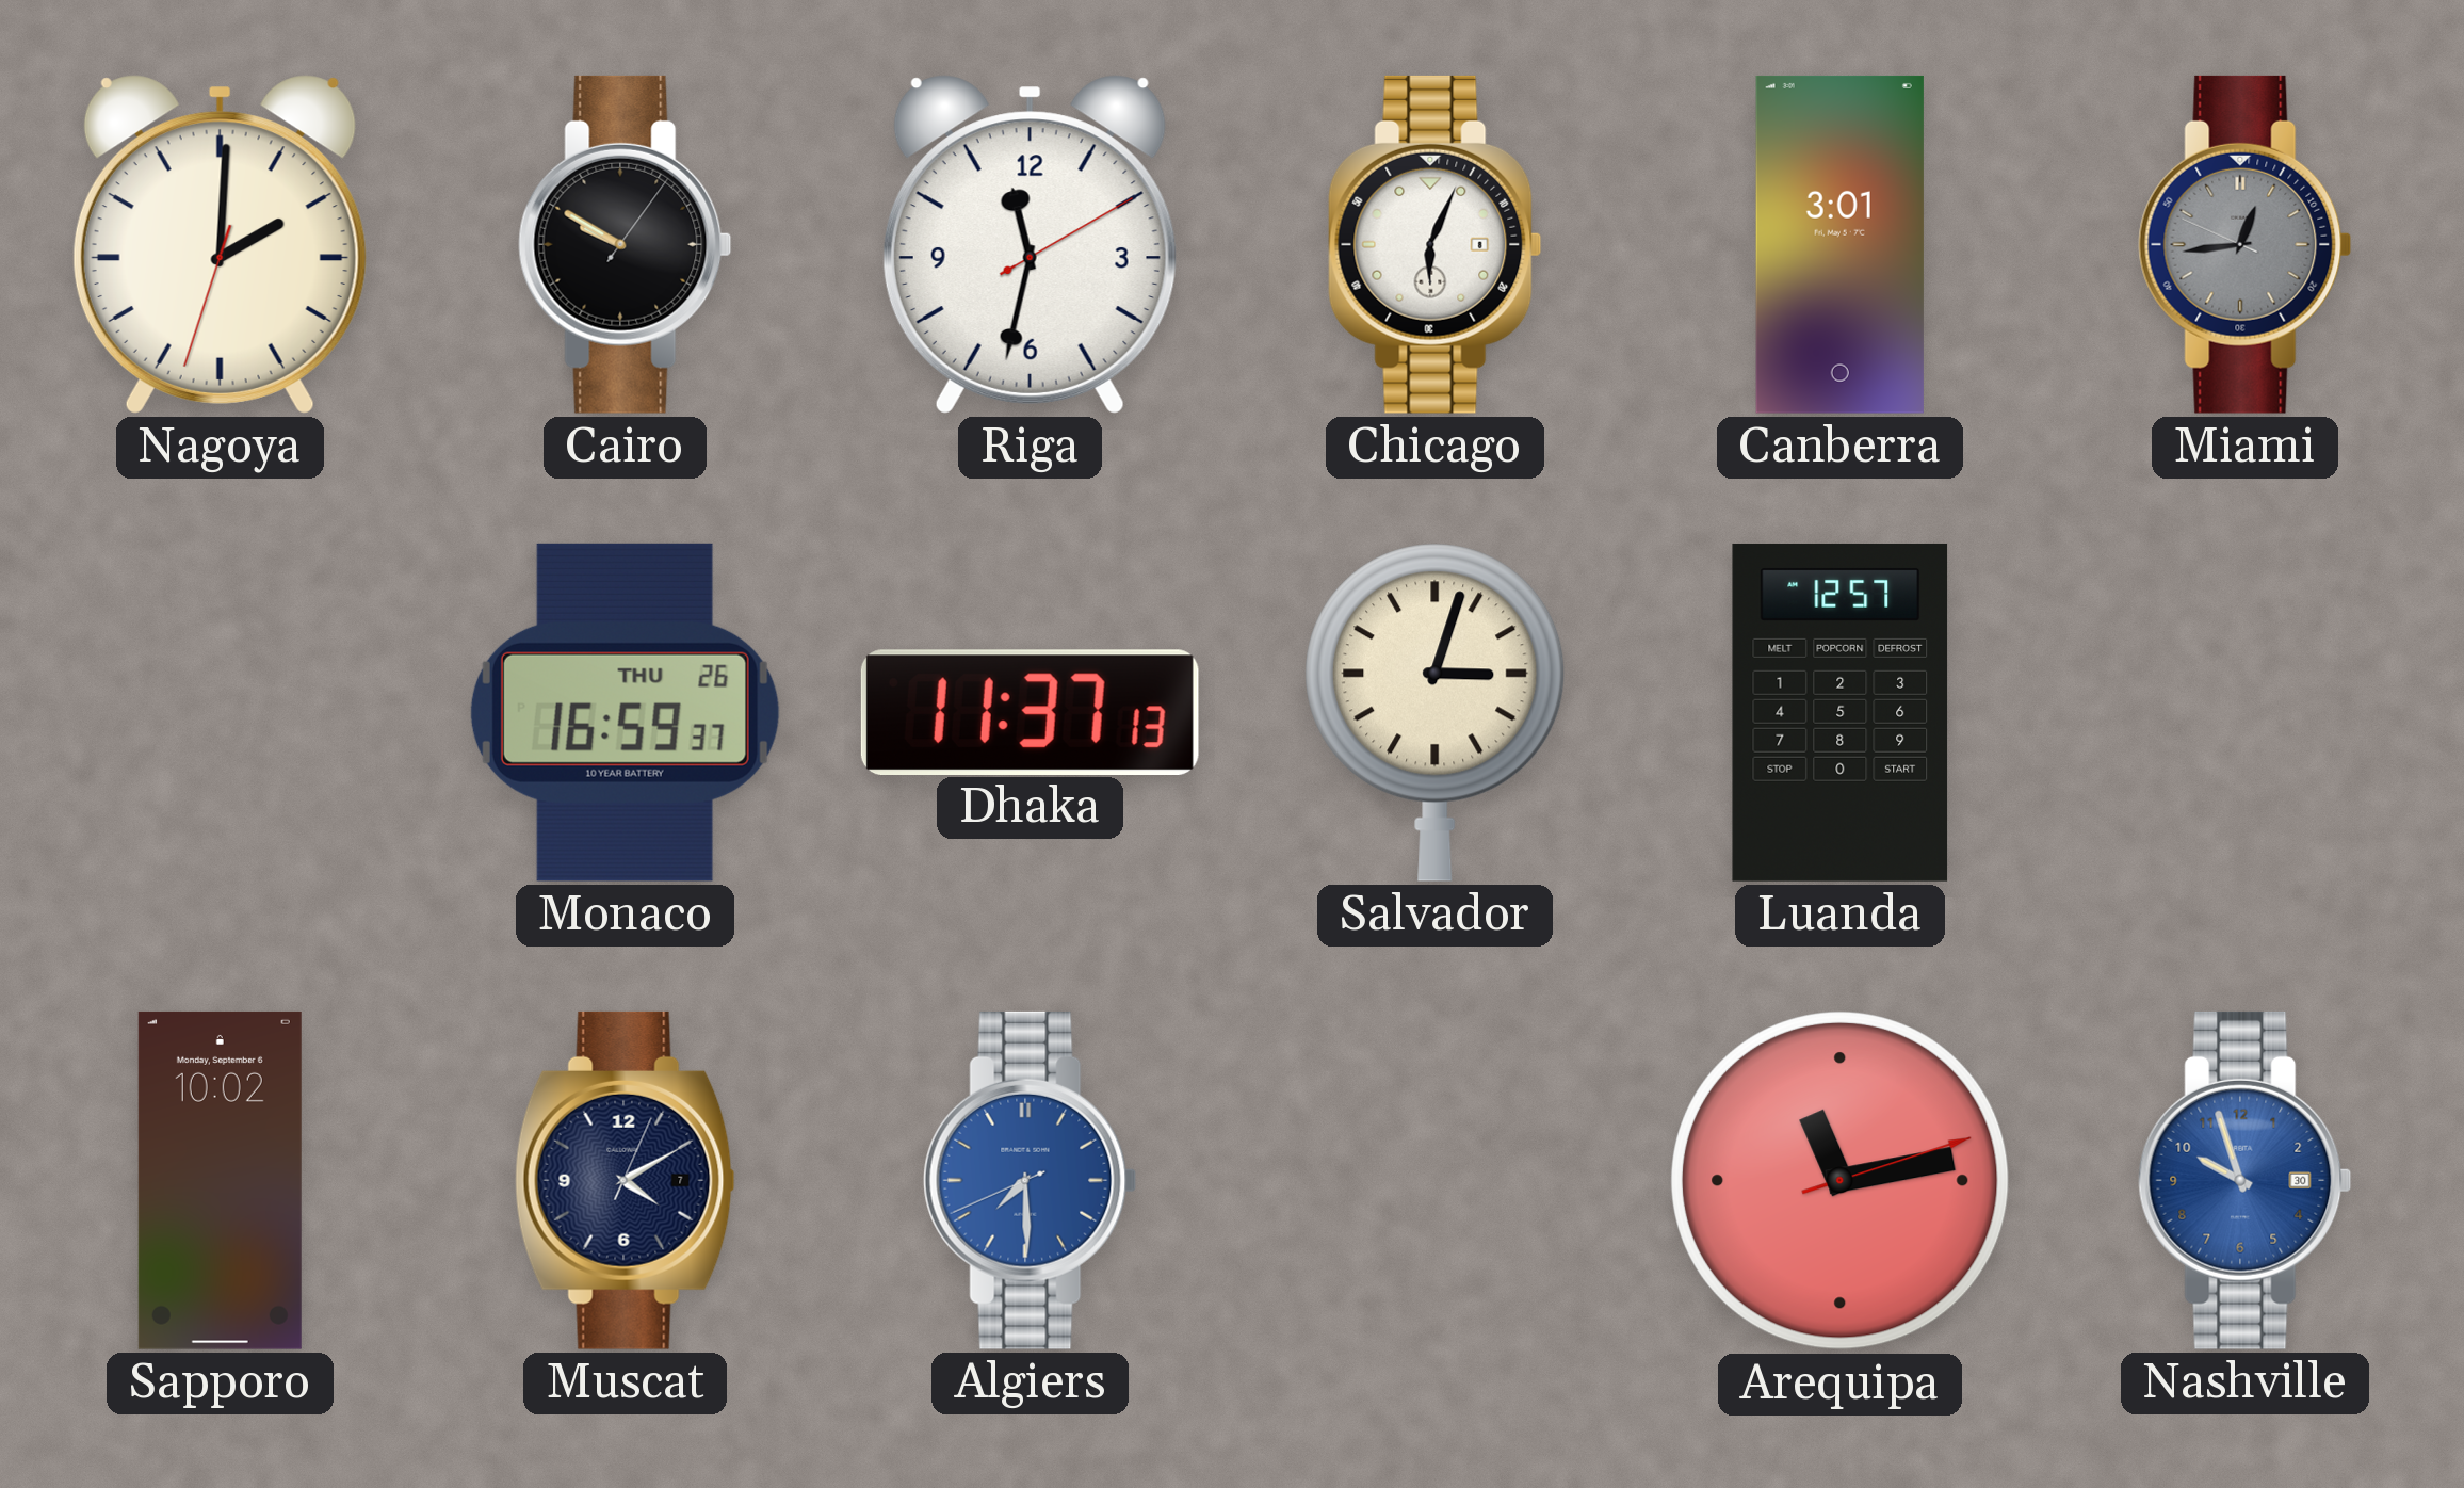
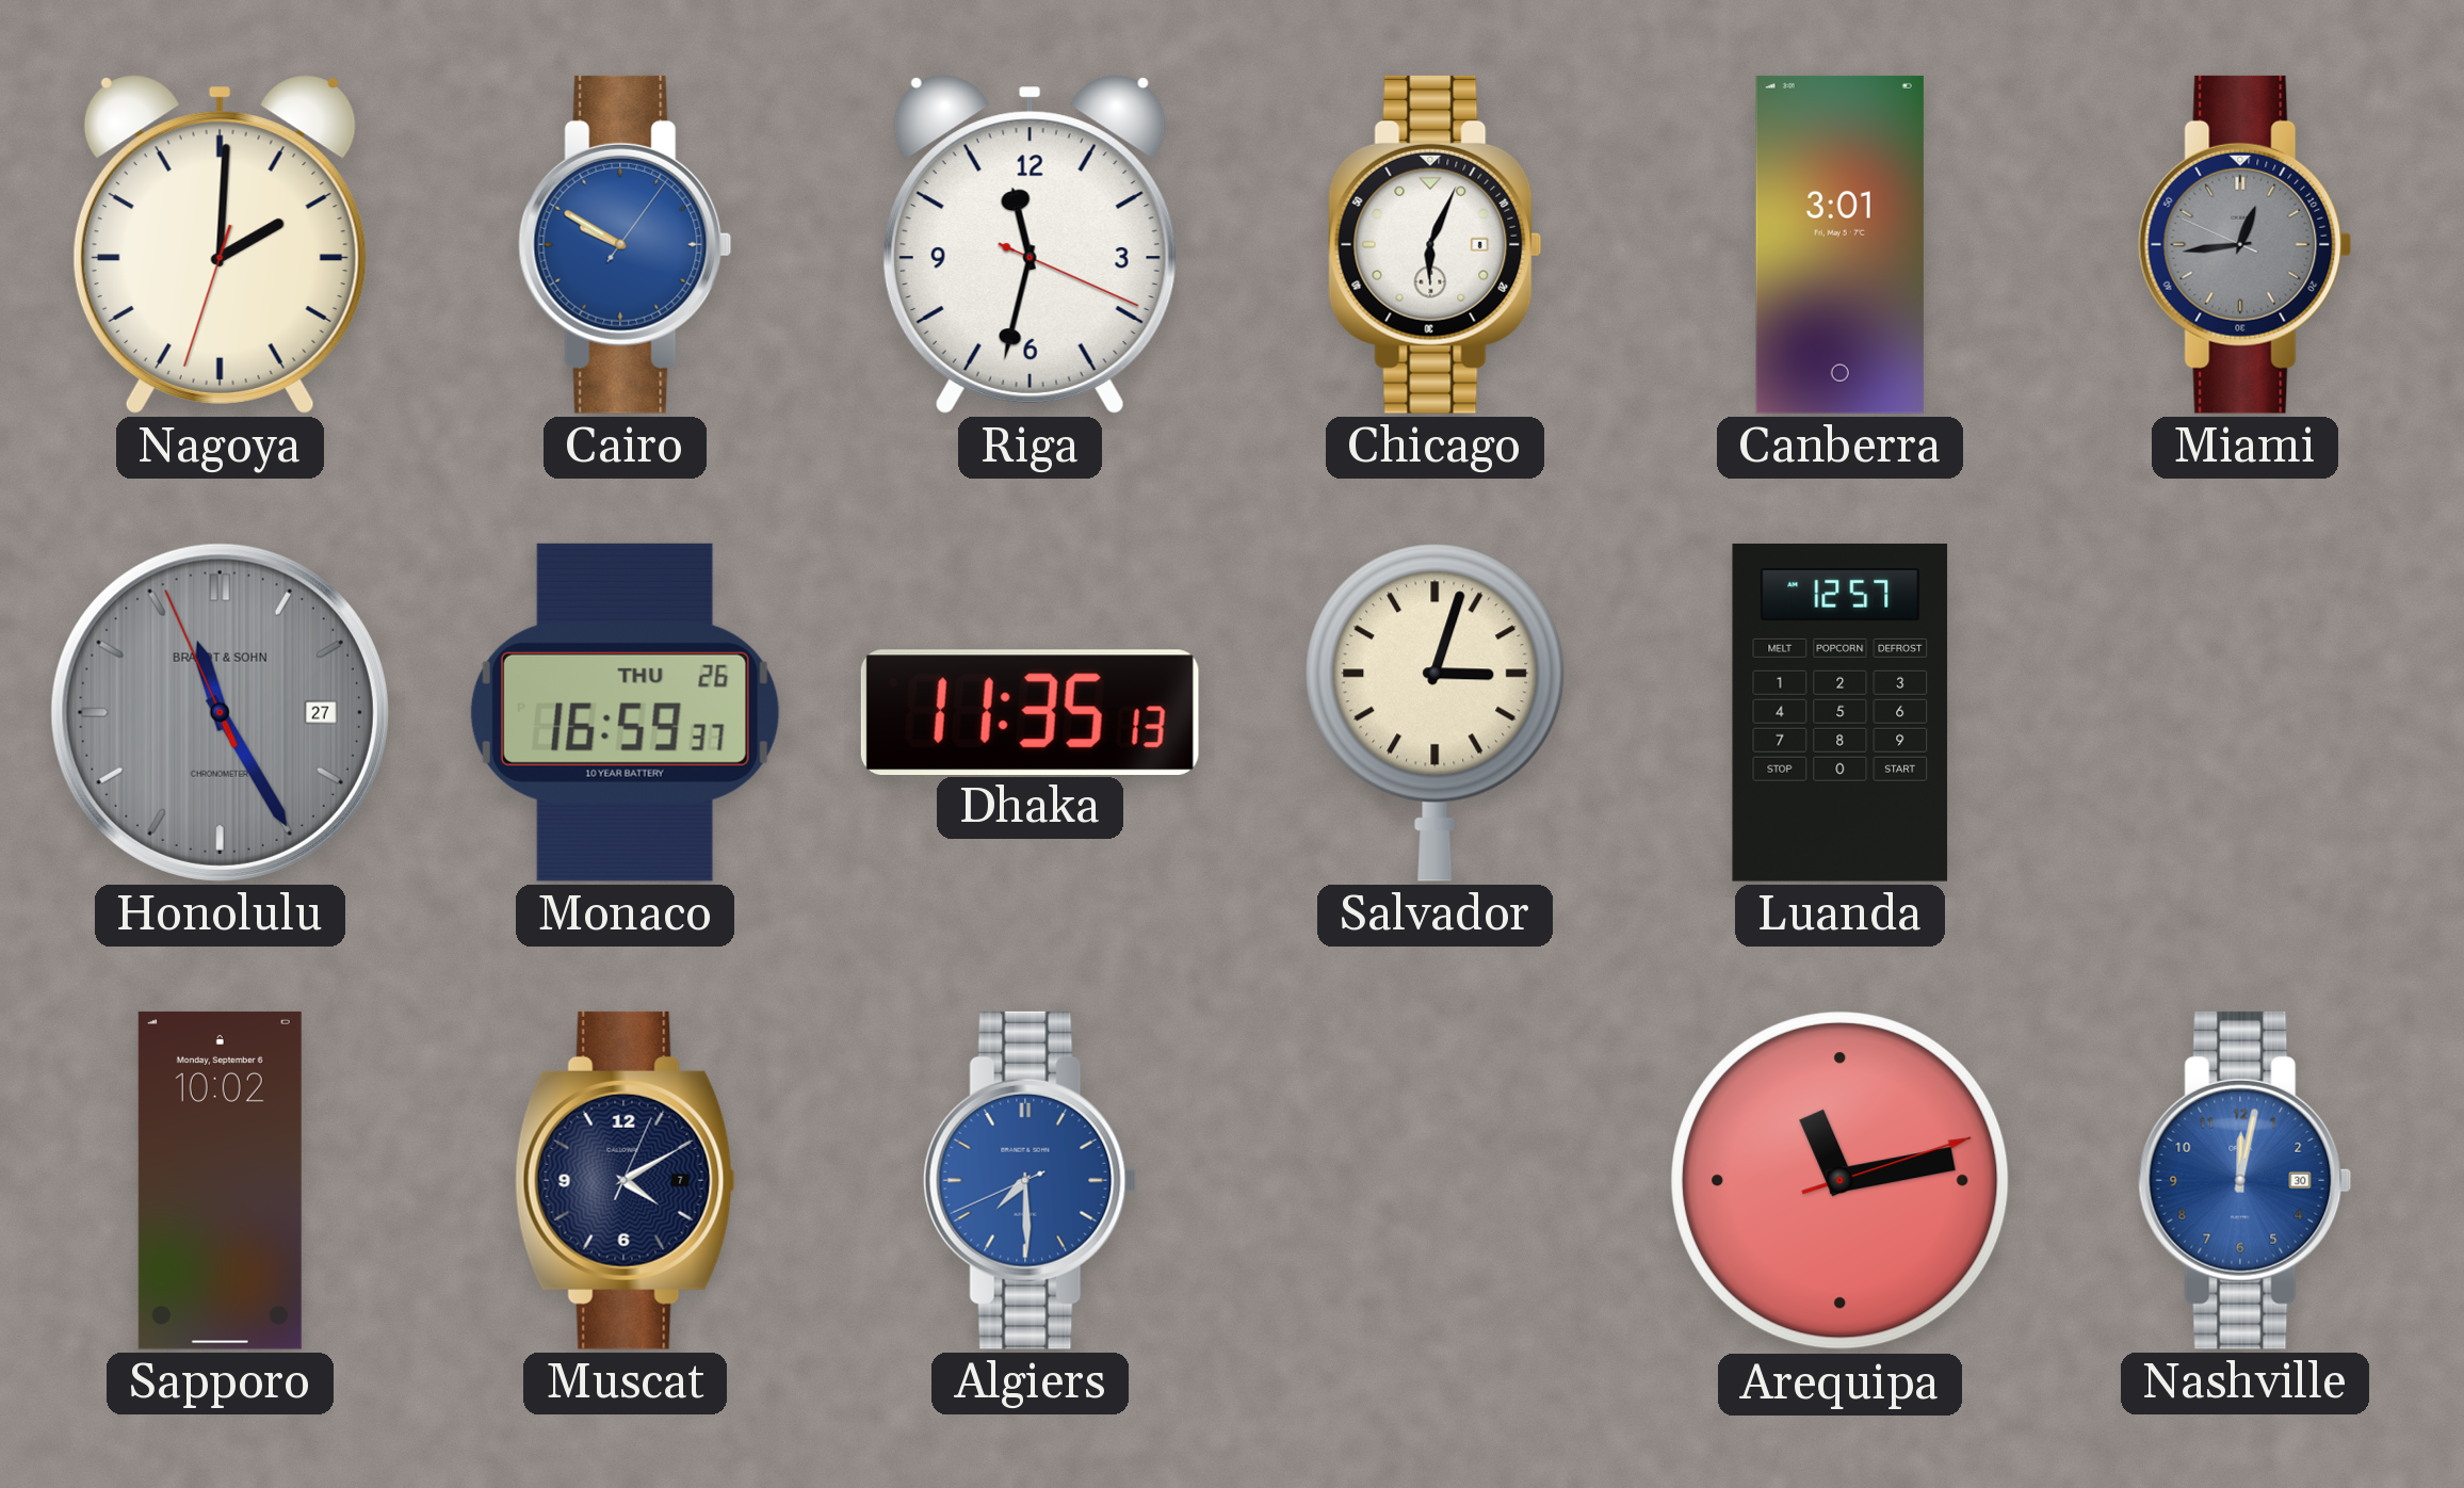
Cairo dial: black -> blue (626, 244)
Riga: 11:32:10 -> 11:32:19 (1030, 244)
Honolulu: none -> 11:24 (220, 712)
Dhaka: 11:37 -> 11:35 (1030, 712)
Nashville: 9:57 -> 12:02 (2246, 1180)
